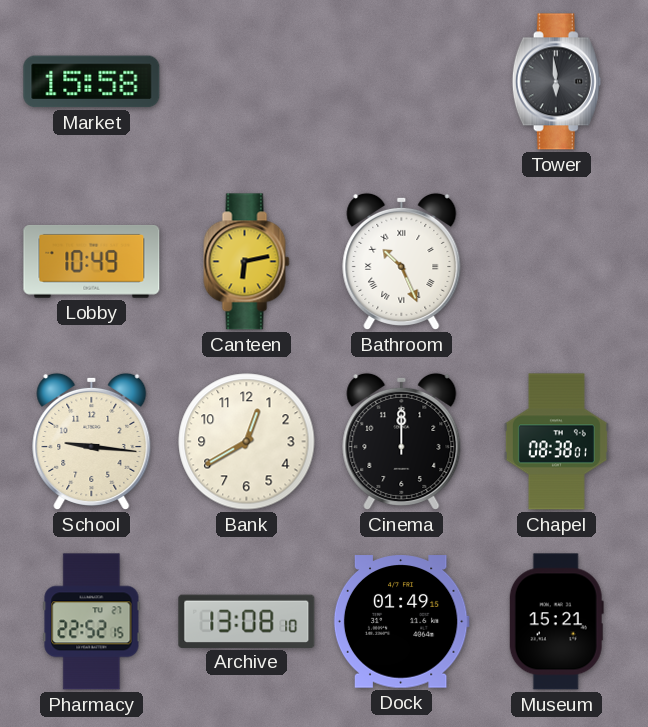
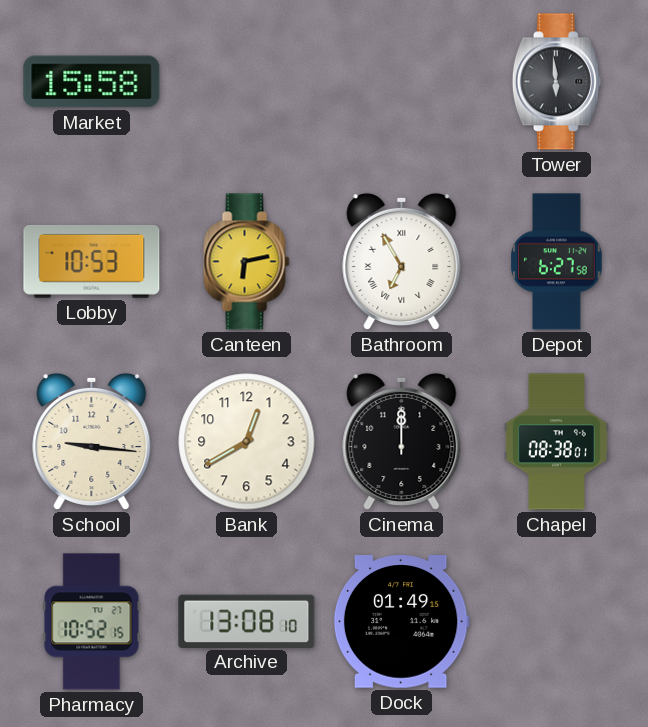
Lobby: 10:49 -> 10:53 (92, 261)
Bathroom: 10:26 -> 6:55 (402, 261)
Depot: none -> 6:27 (557, 262)
Pharmacy: 22:52 -> 10:52 (92, 622)
Museum: 15:21 -> none (556, 622)
